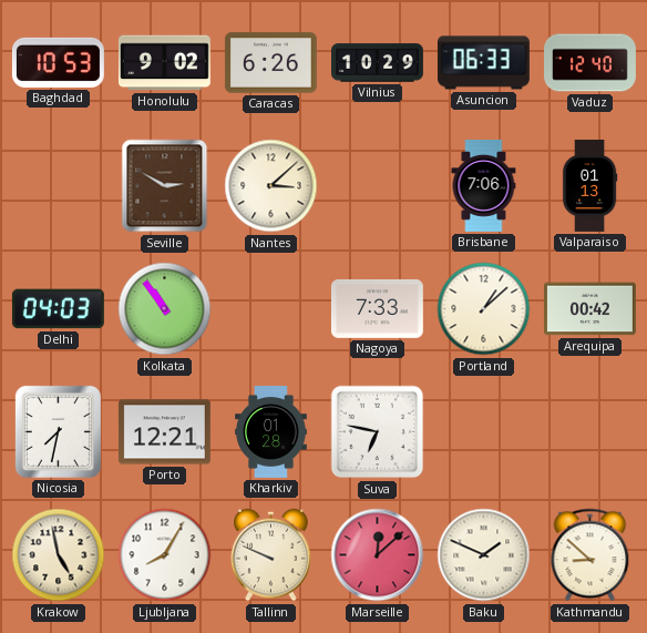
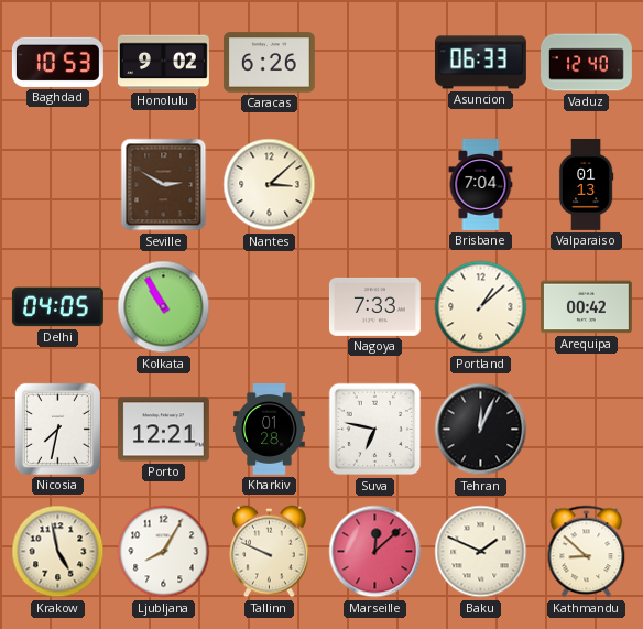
Vilnius: 10:29 -> none (378, 63)
Brisbane: 7:06 -> 7:04 (481, 184)
Delhi: 04:03 -> 04:05 (57, 307)
Kolkata: 10:54 -> 10:55 (164, 307)
Tehran: none -> 12:04 (481, 430)
